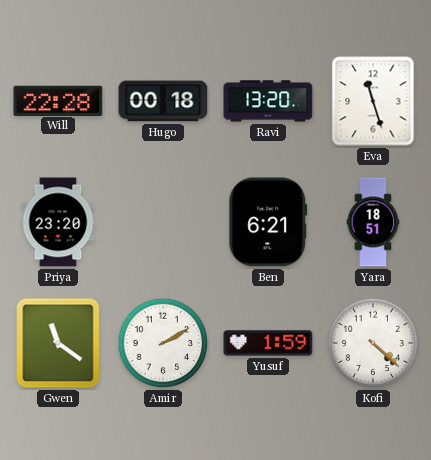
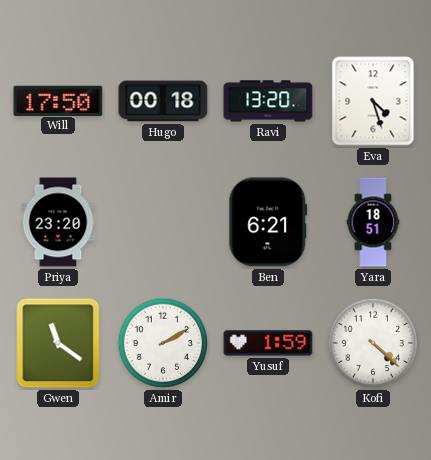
Will: 22:28 -> 17:50 (58, 100)
Eva: 11:27 -> 4:27 (373, 101)
